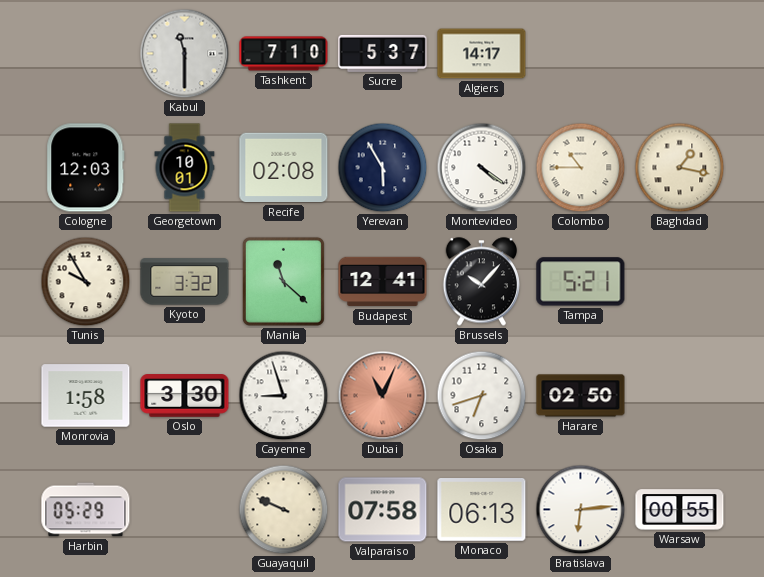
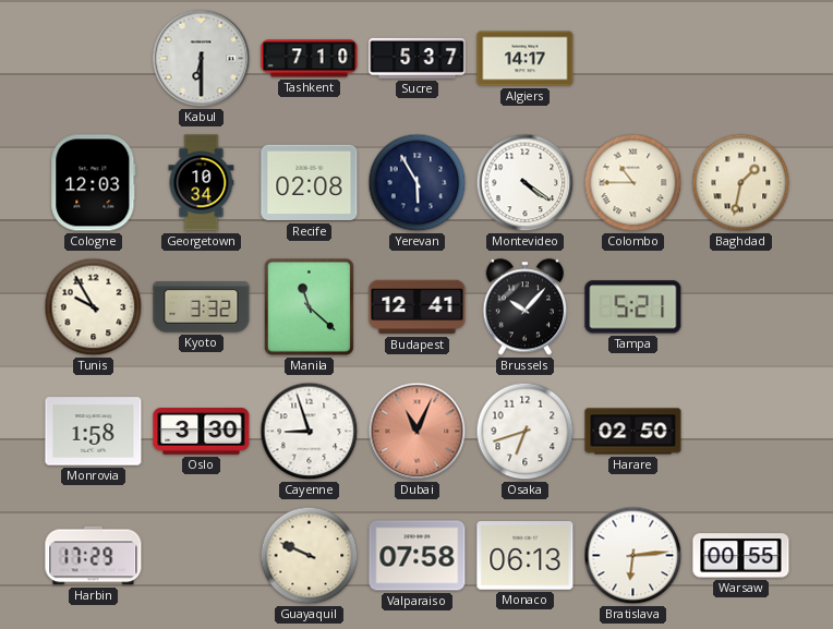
Kabul: 11:30 -> 6:30 (202, 59)
Georgetown: 10:01 -> 10:34 (202, 183)
Baghdad: 1:17 -> 1:32 (741, 183)
Harbin: 05:29 -> 17:29 (94, 556)
